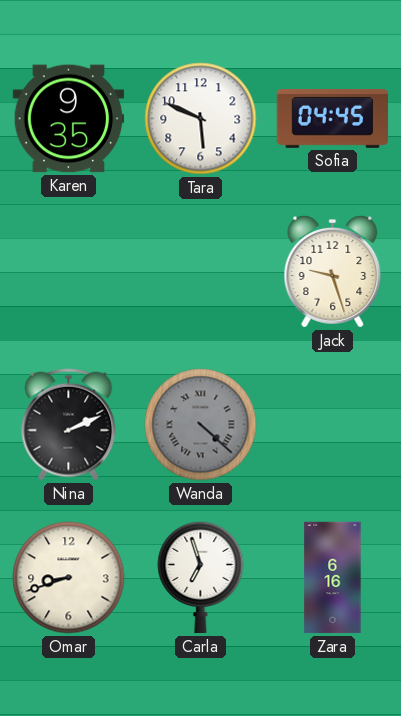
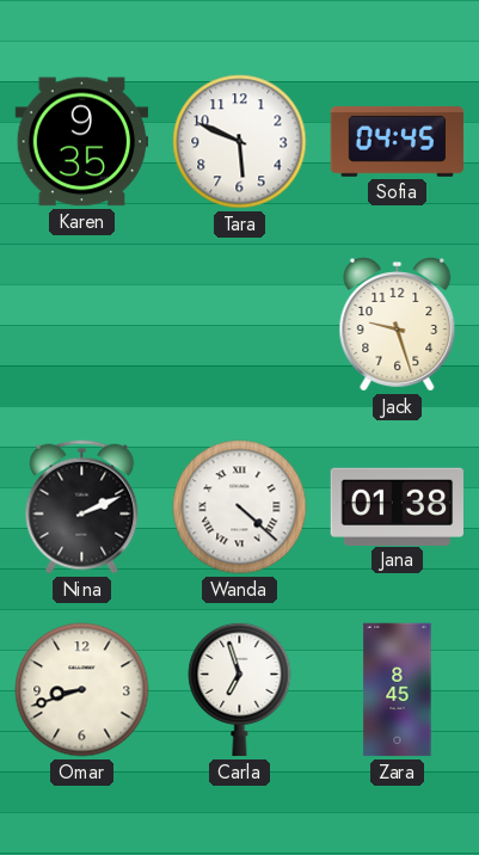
Wanda dial: grey -> white (240, 508)
Jana: none -> 01:38 (397, 506)
Zara: 6:16 -> 8:45 (398, 690)
